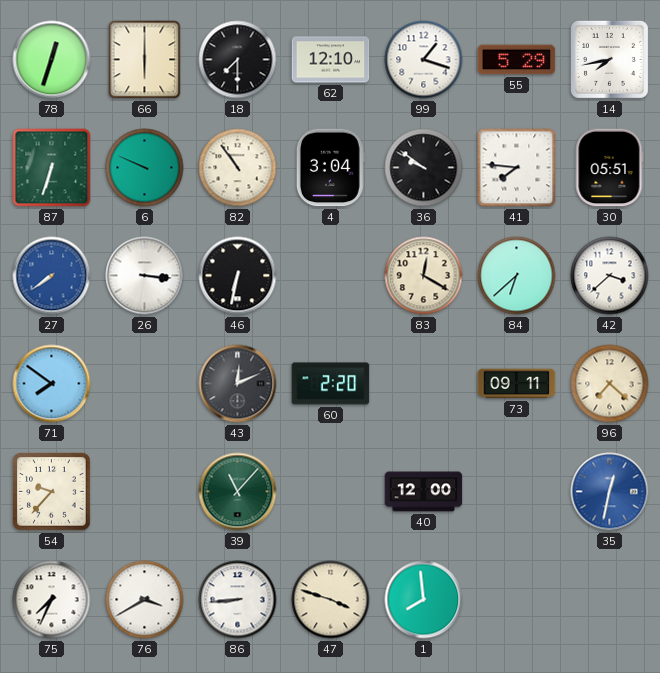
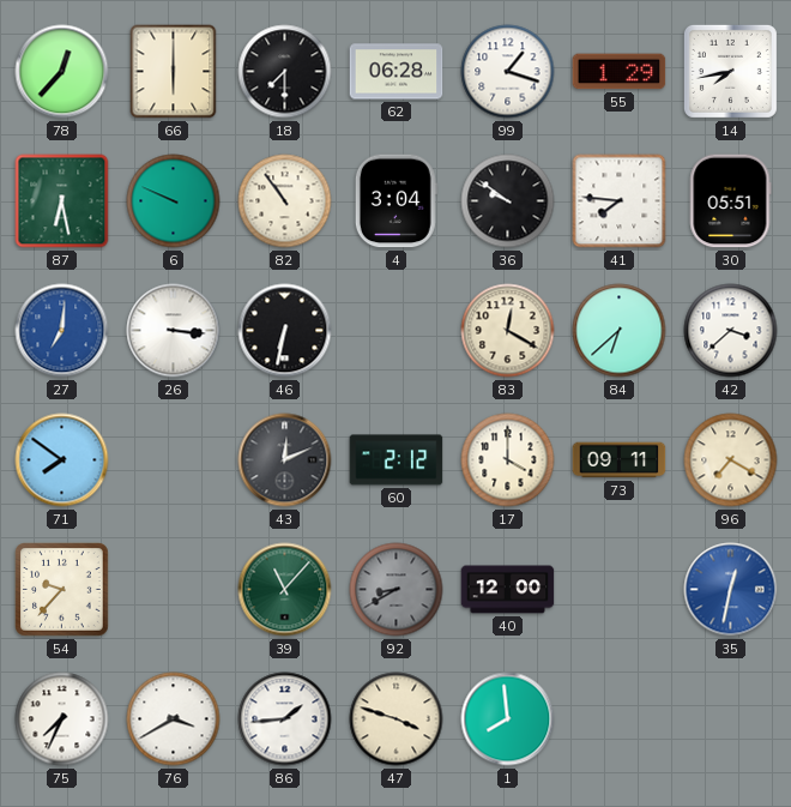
78: 12:33 -> 12:37 (62, 72)
62: 12:10 -> 06:28 (397, 72)
55: 5:29 -> 1:29 (620, 72)
87: 6:33 -> 6:28 (62, 201)
27: 7:39 -> 7:01 (62, 331)
60: 2:20 -> 2:12 (397, 460)
17: none -> 4:00 (508, 460)
96: 7:22 -> 7:20 (731, 460)
92: none -> 8:40 (397, 590)
86: 8:44 -> 1:44 (285, 719)
